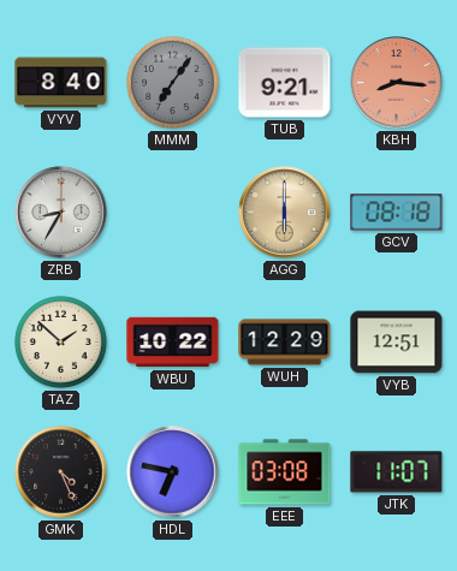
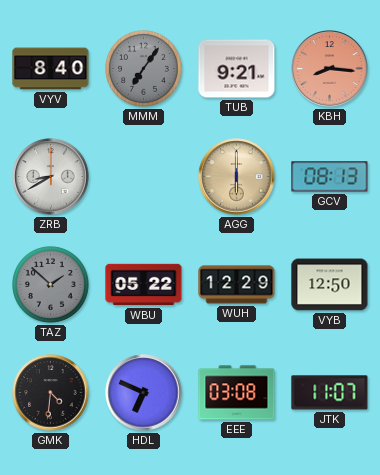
ZRB: 8:35 -> 8:40 (51, 177)
GCV: 08:18 -> 08:13 (330, 177)
TAZ dial: cream -> grey (51, 285)
WBU: 10:22 -> 05:22 (144, 285)
VYB: 12:51 -> 12:50 (330, 285)
GMK: 4:26 -> 4:31 (51, 393)
HDL: 6:47 -> 6:49 (144, 393)
